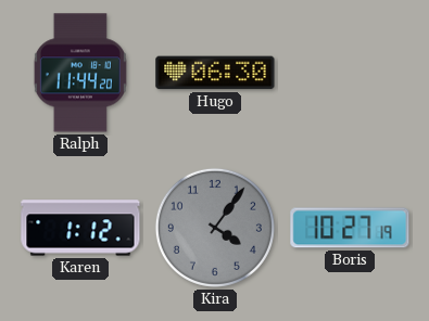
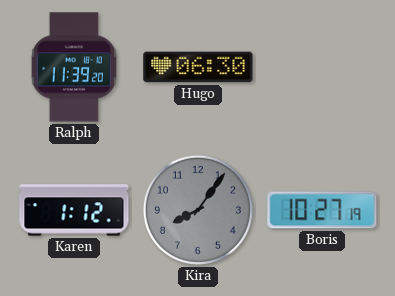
Ralph: 11:44 -> 11:39 (74, 67)
Kira: 4:06 -> 8:06 (198, 210)
